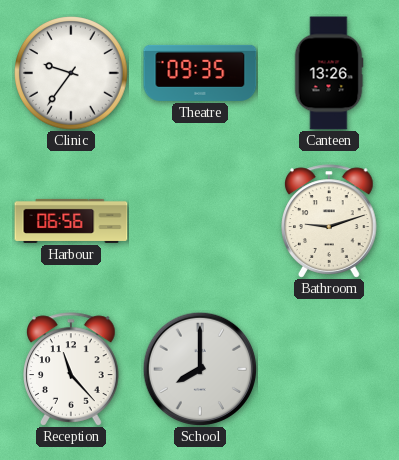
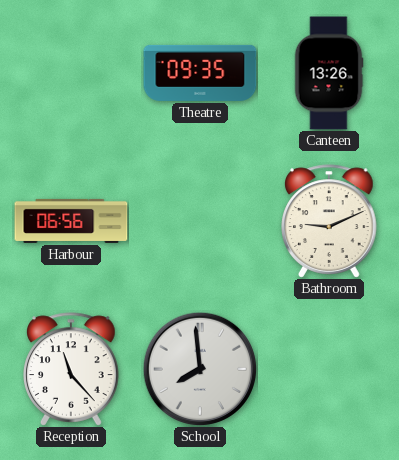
Clinic: 9:36 -> none (72, 74)
Bathroom: 9:12 -> 9:11 (330, 221)
School: 8:00 -> 7:59 (199, 368)
